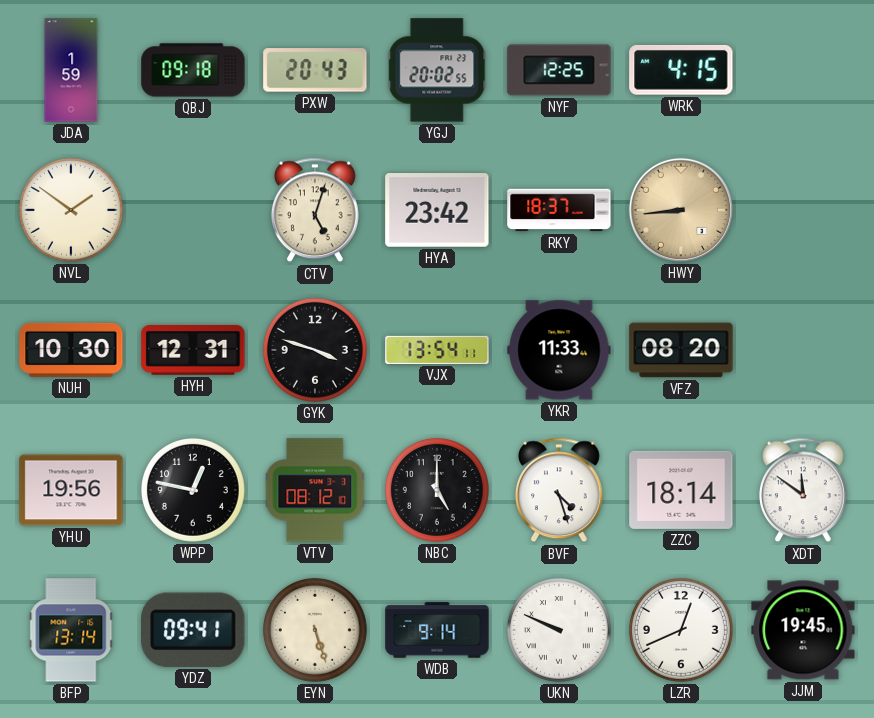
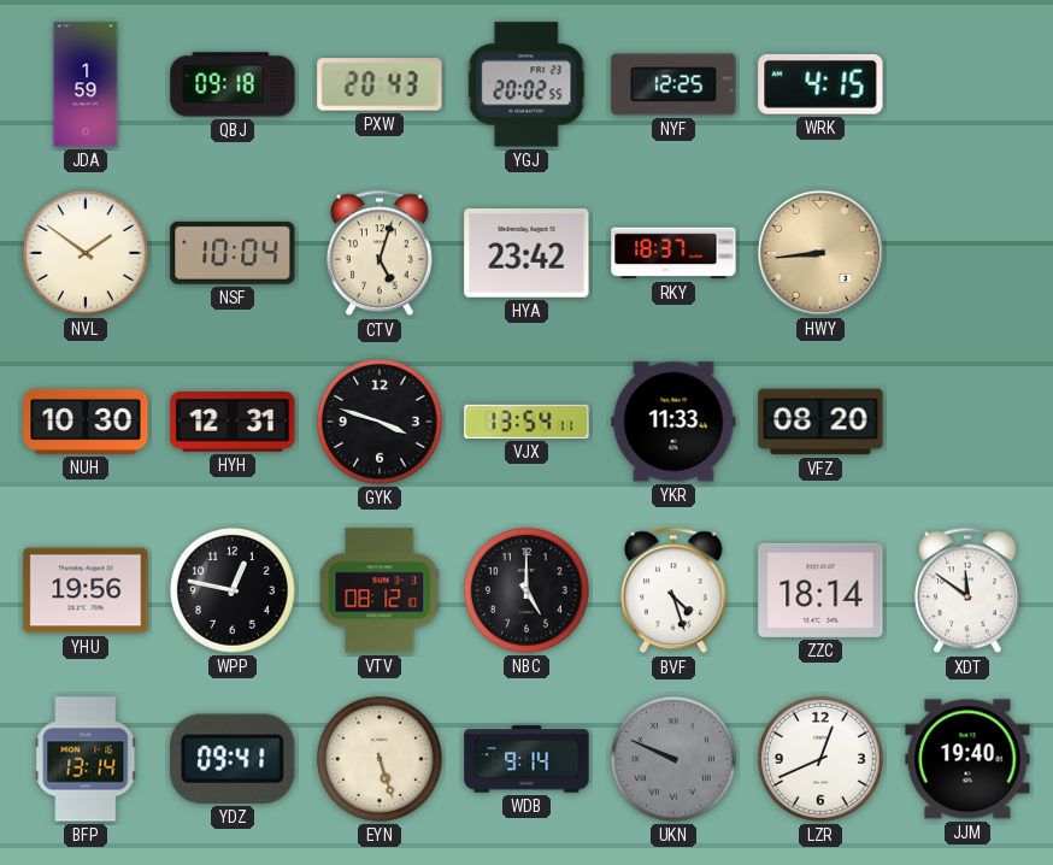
NSF: none -> 10:04 (233, 253)
UKN dial: white -> grey (673, 759)
JJM: 19:45 -> 19:40 (967, 759)
